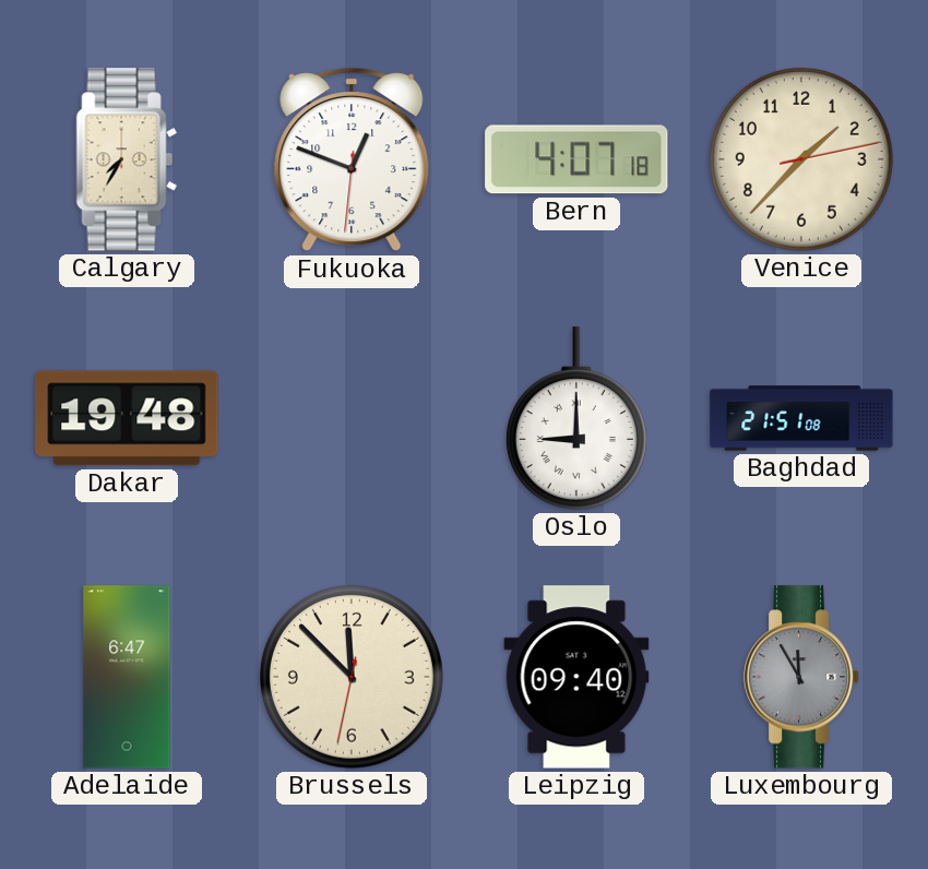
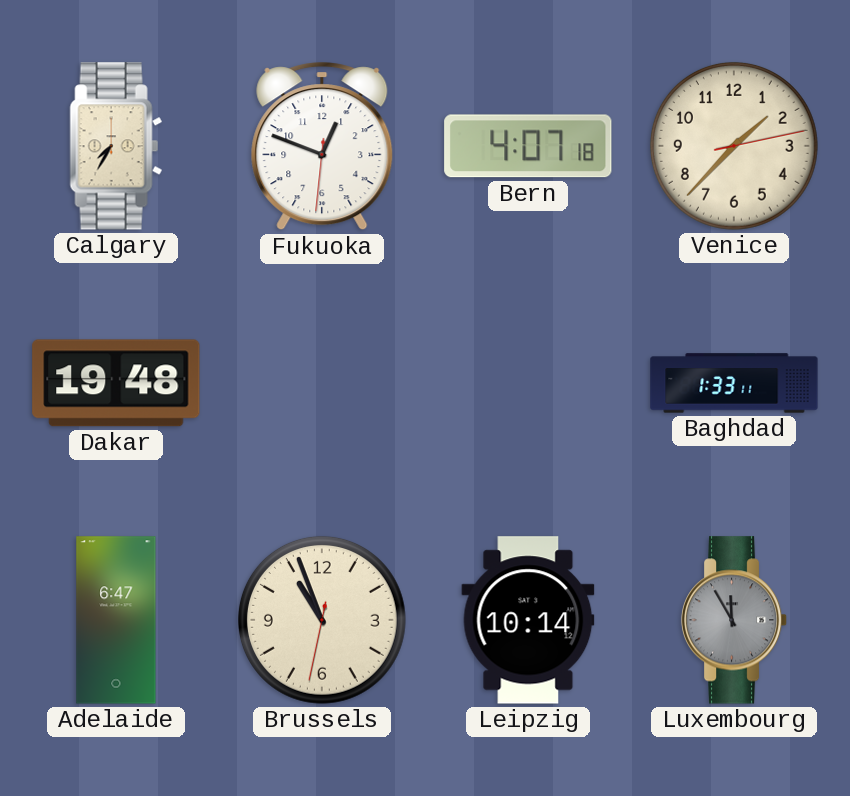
Oslo: 9:00 -> none (576, 418)
Baghdad: 21:51 -> 1:33 (734, 383)
Brussels: 11:52 -> 10:56 (322, 620)
Leipzig: 09:40 -> 10:14 (528, 620)
